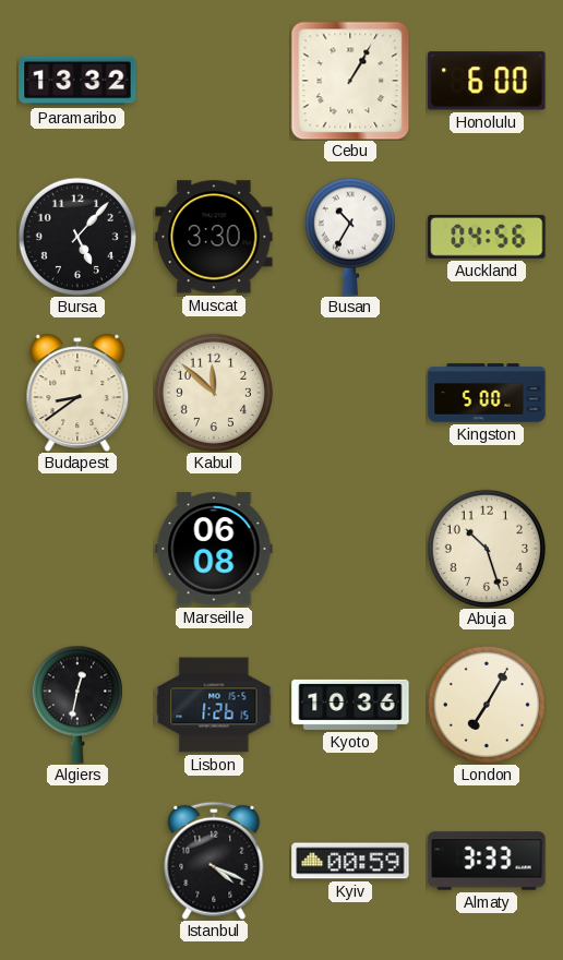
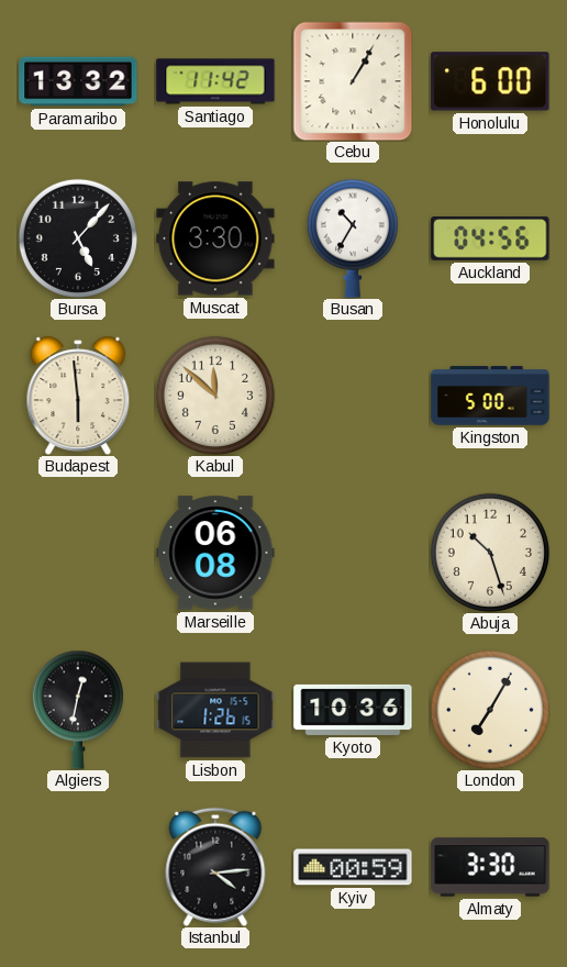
Santiago: none -> 11:42 (215, 81)
Budapest: 8:39 -> 5:59 (78, 396)
Istanbul: 4:19 -> 4:14 (215, 867)
Almaty: 3:33 -> 3:30 (490, 867)
